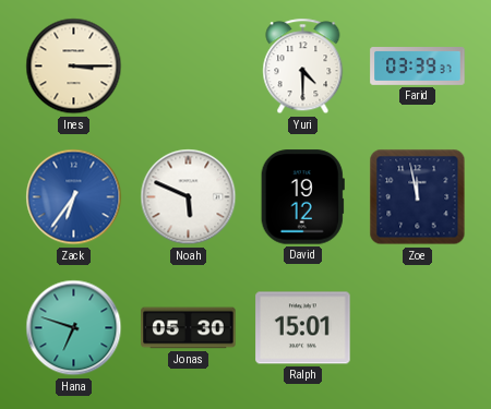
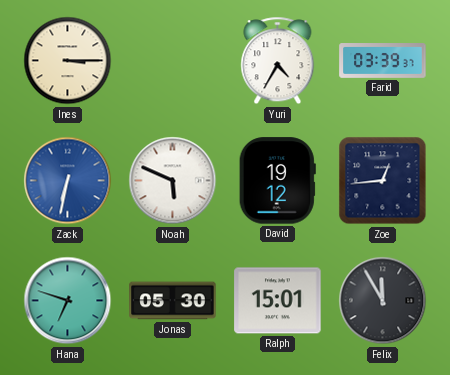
Yuri: 4:30 -> 4:35 (278, 61)
Zack: 6:36 -> 6:32 (68, 181)
Zoe: 11:58 -> 12:44 (383, 181)
Felix: none -> 11:55 (383, 301)
